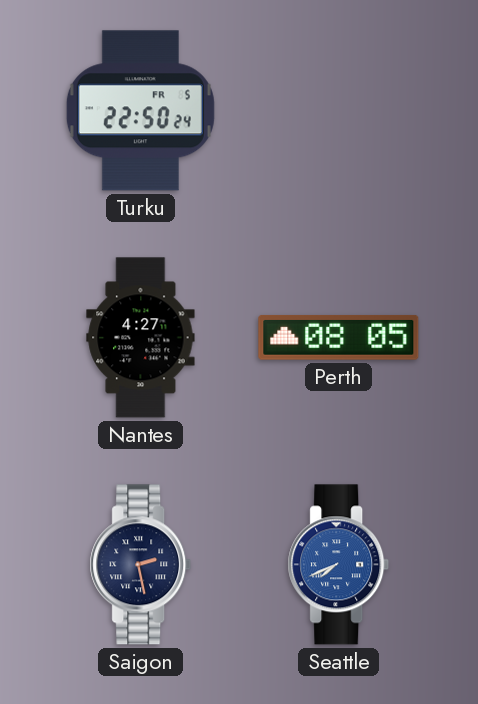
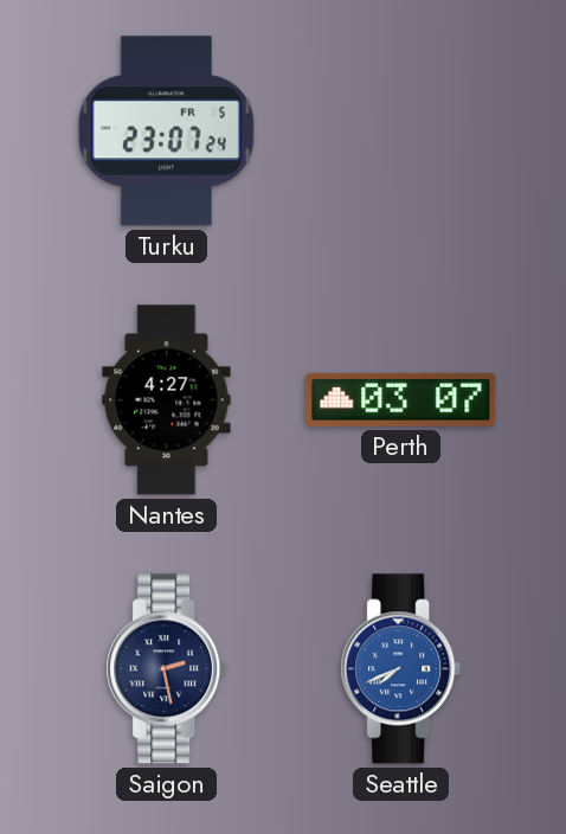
Turku: 22:50 -> 23:07 (166, 131)
Perth: 08:05 -> 03:07 (401, 399)
